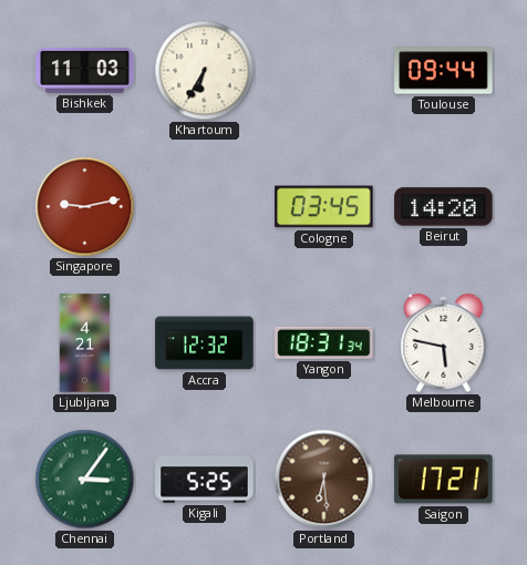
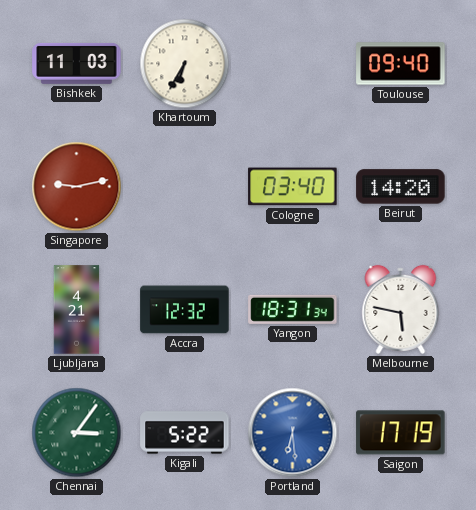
Toulouse: 09:44 -> 09:40 (401, 64)
Cologne: 03:45 -> 03:40 (293, 187)
Kigali: 5:25 -> 5:22 (185, 433)
Portland dial: brown -> blue (293, 433)
Saigon: 17:21 -> 17:19 (401, 433)
